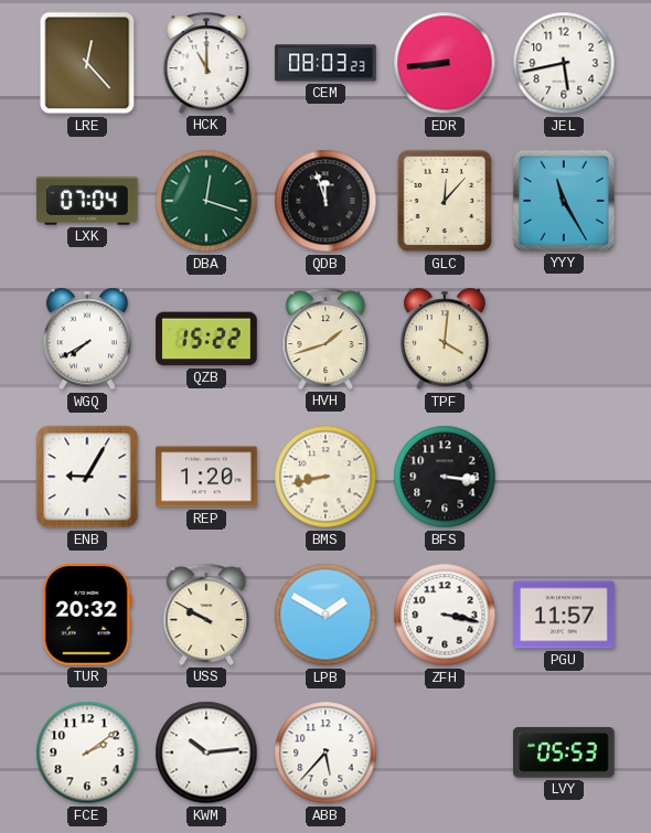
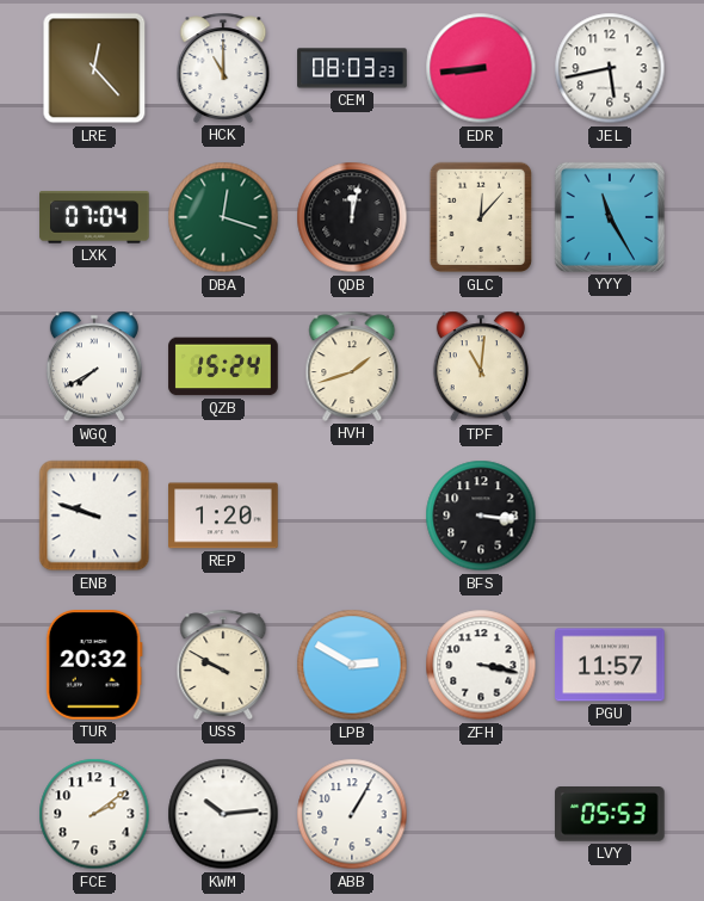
QDB: 11:57 -> 12:02 (352, 217)
QZB: 15:22 -> 15:24 (223, 366)
TPF: 4:01 -> 11:01 (481, 366)
ENB: 9:05 -> 9:48 (94, 516)
BMS: 8:43 -> none (325, 477)
LPB: 1:50 -> 2:50 (352, 665)
ABB: 5:37 -> 1:05 (352, 814)
